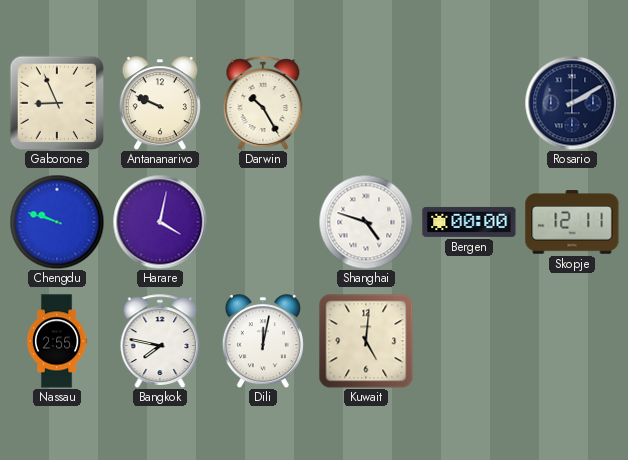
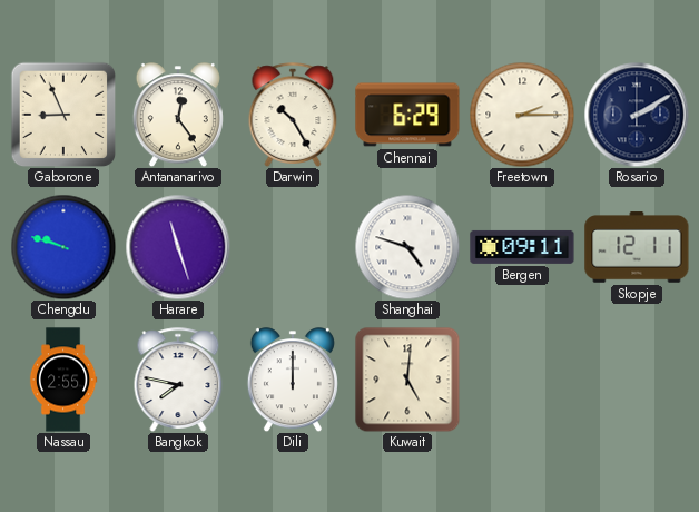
Antananarivo: 9:49 -> 12:24 (178, 115)
Chennai: none -> 6:29 (407, 115)
Freetown: none -> 2:15 (522, 115)
Harare: 4:02 -> 11:27 (178, 247)
Bergen: 00:00 -> 09:11 (522, 247)
Dili: 12:02 -> 12:00 (293, 380)
